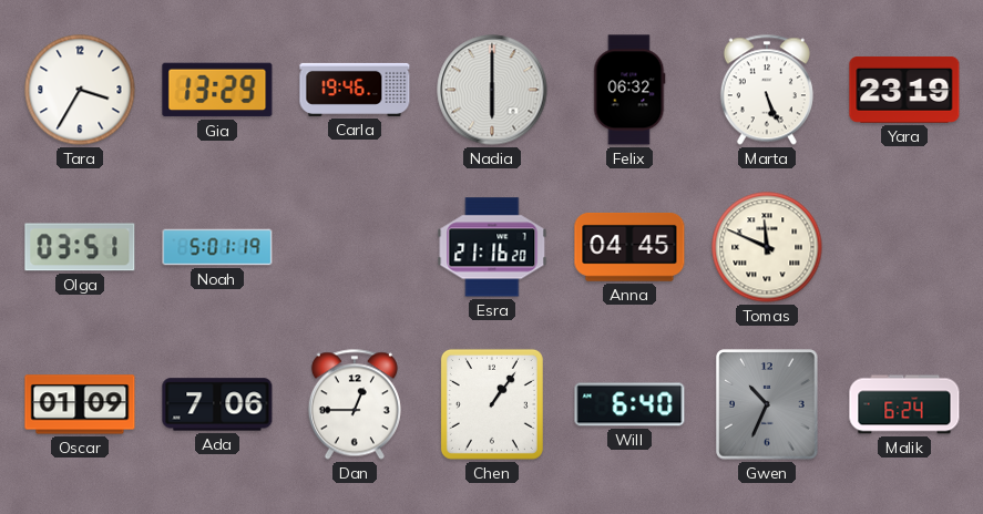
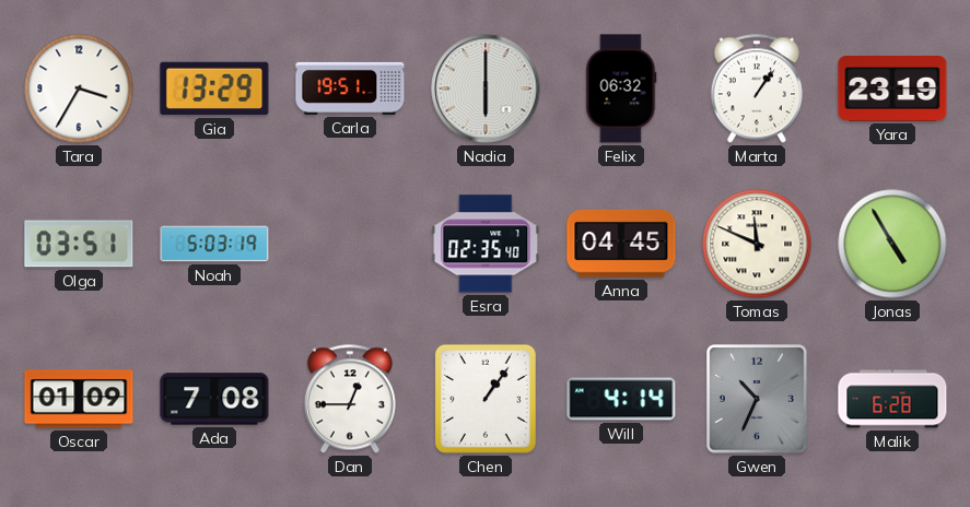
Carla: 19:46 -> 19:51 (350, 89)
Marta: 5:26 -> 1:06 (757, 89)
Noah: 5:01 -> 5:03 (214, 244)
Esra: 21:16 -> 02:35 (486, 244)
Jonas: none -> 4:55 (892, 244)
Ada: 7:06 -> 7:08 (214, 399)
Will: 6:40 -> 4:14 (621, 399)
Malik: 6:24 -> 6:28 (892, 399)
